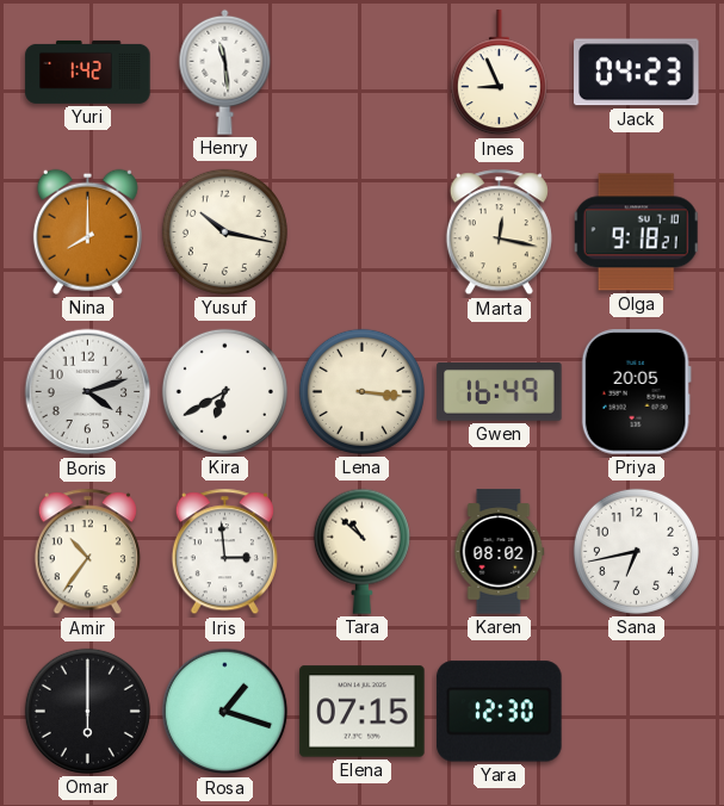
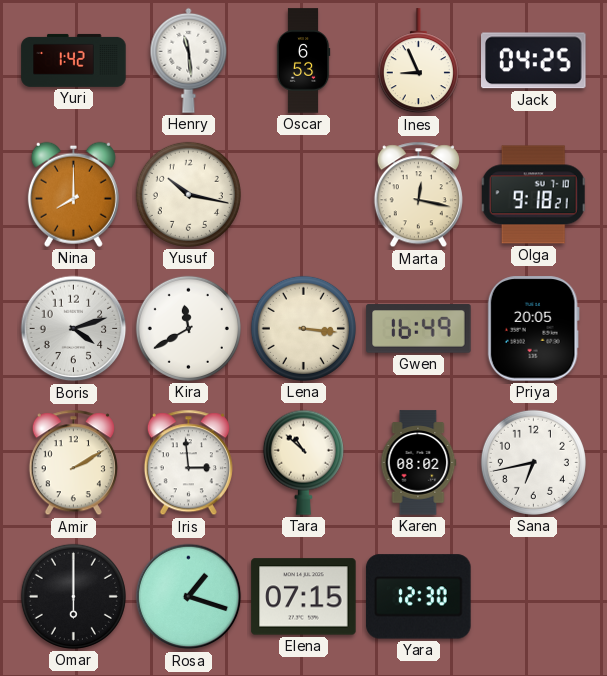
Oscar: none -> 6:53 (303, 61)
Jack: 04:23 -> 04:25 (534, 61)
Kira: 6:40 -> 11:40 (188, 328)
Amir: 10:36 -> 2:10 (73, 463)
